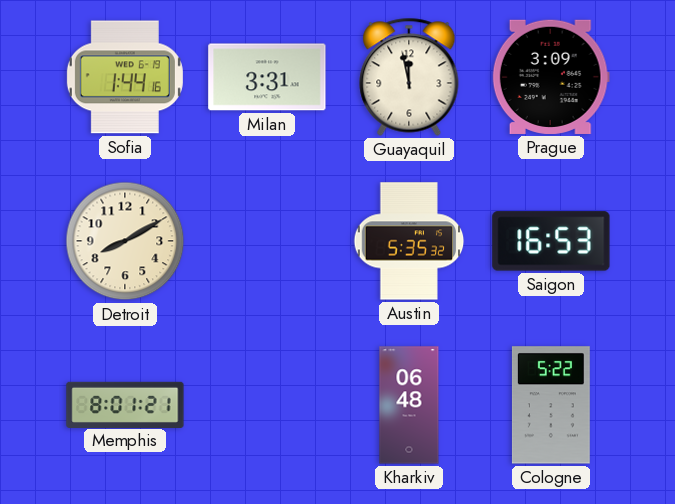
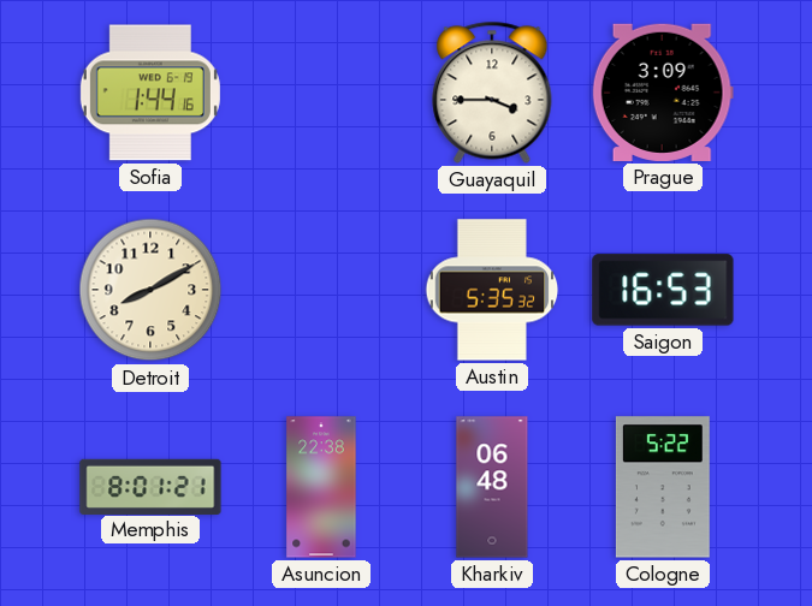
Milan: 3:31 -> none (267, 77)
Guayaquil: 11:58 -> 3:45 (492, 93)
Asuncion: none -> 22:38 (321, 487)
